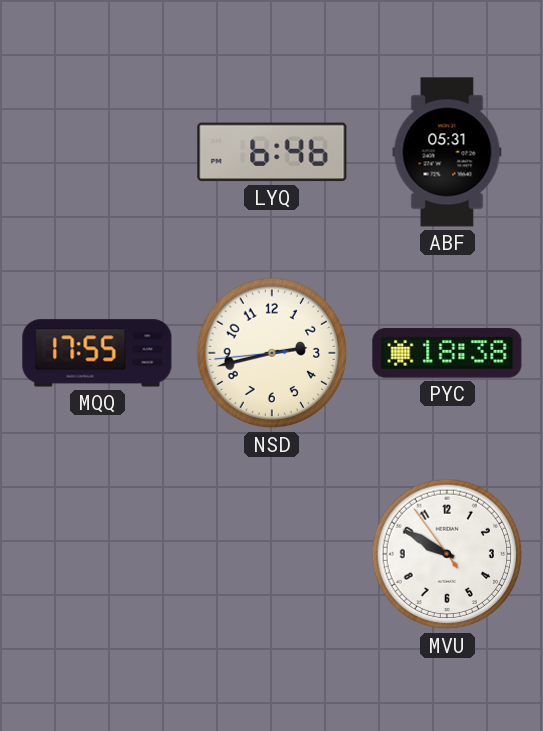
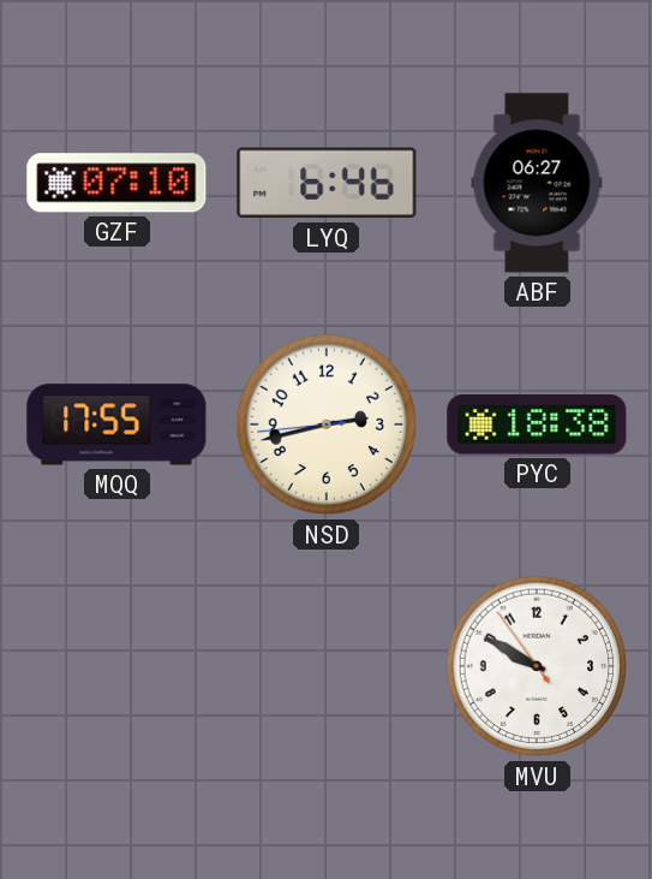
GZF: none -> 07:10 (116, 183)
ABF: 05:31 -> 06:27 (537, 183)
